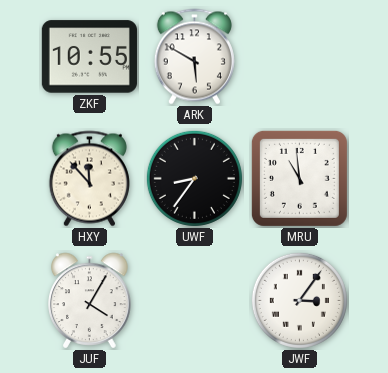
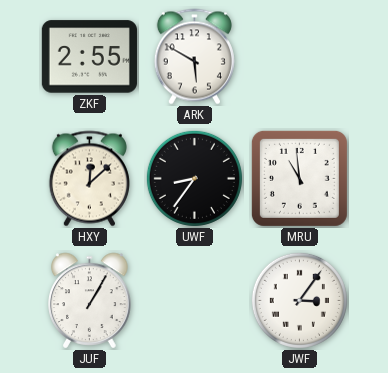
ZKF: 10:55 -> 2:55 (89, 57)
HXY: 11:53 -> 12:08 (89, 179)
JUF: 4:05 -> 1:05 (90, 301)
